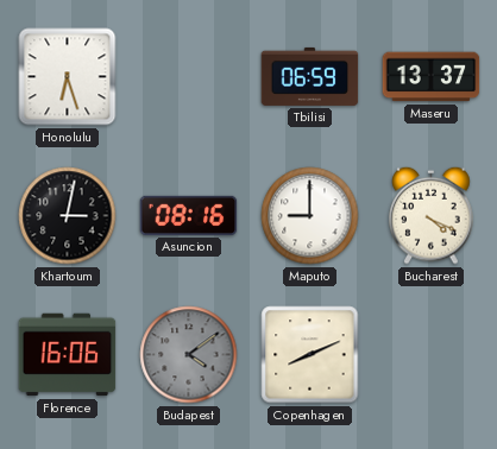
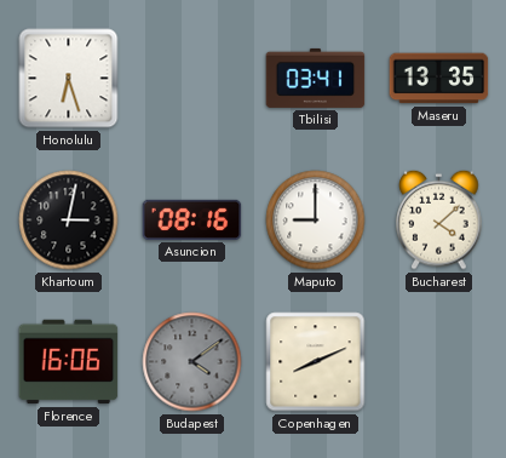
Tbilisi: 06:59 -> 03:41 (316, 78)
Maseru: 13:37 -> 13:35 (439, 79)
Bucharest: 4:19 -> 4:08 (439, 219)
